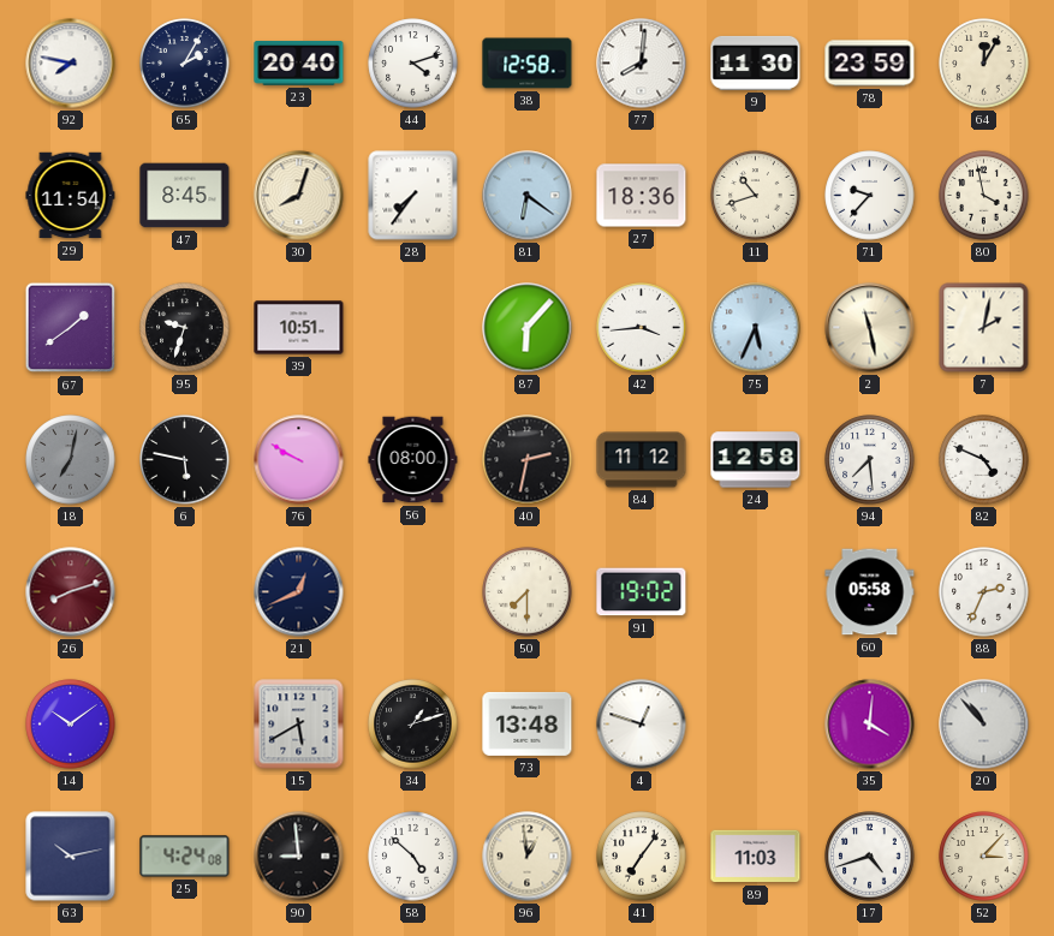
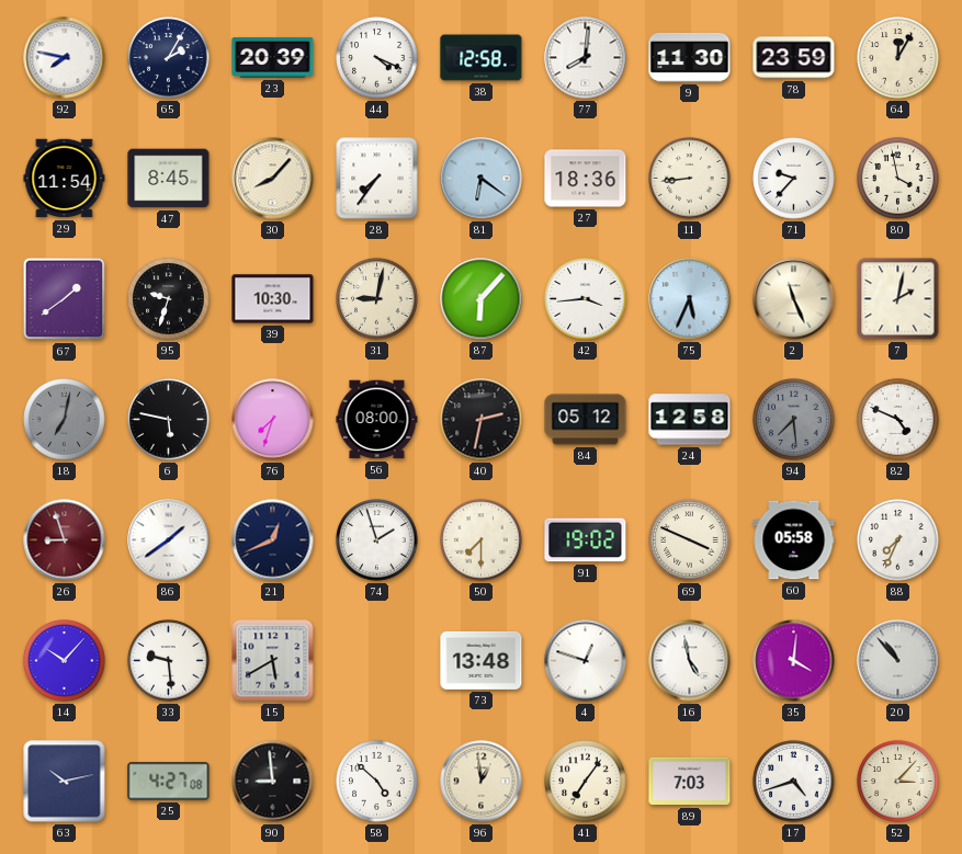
23: 20:40 -> 20:39 (273, 58)
44: 4:12 -> 4:19 (377, 58)
30: 8:03 -> 8:07 (273, 179)
11: 10:42 -> 8:44 (690, 179)
39: 10:51 -> 10:30 (273, 299)
31: none -> 9:02 (377, 299)
2: 11:28 -> 11:26 (794, 299)
76: 9:50 -> 7:33 (273, 420)
84: 11:12 -> 05:12 (586, 420)
94 dial: white -> grey (794, 420)
26: 8:12 -> 8:57 (65, 540)
86: none -> 1:39 (169, 540)
74: none -> 1:57 (377, 540)
69: none -> 3:49 (690, 540)
88: 2:34 -> 7:34 (898, 540)
14: 10:09 -> 10:07 (65, 661)
33: none -> 9:29 (169, 661)
34: 1:12 -> none (413, 725)
16: none -> 4:58 (690, 661)
25: 4:24 -> 4:27 (169, 782)
89: 11:03 -> 7:03 (690, 782)
